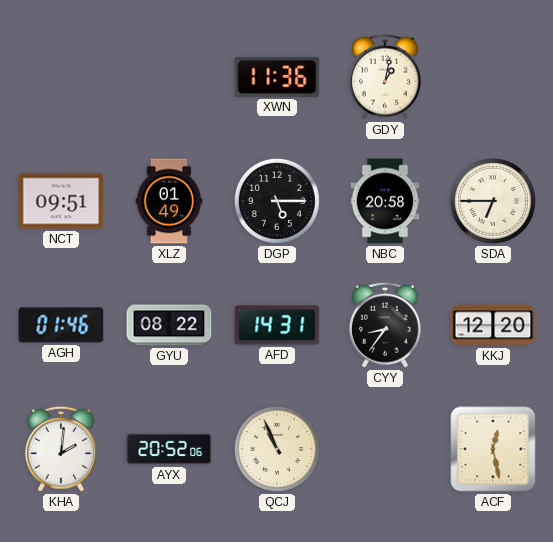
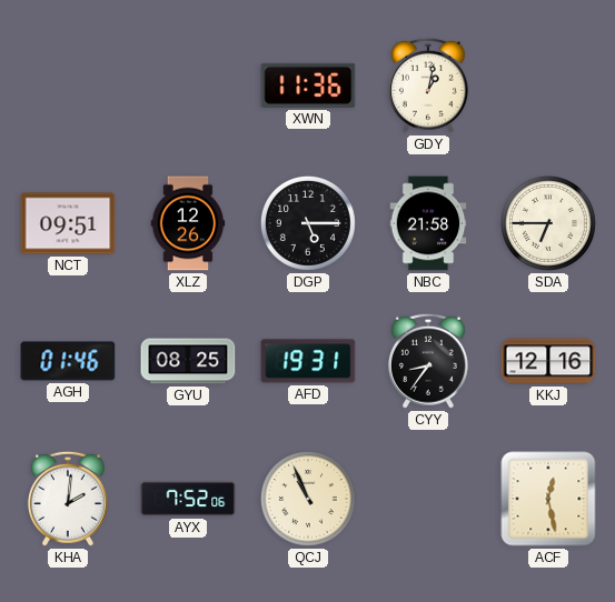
XLZ: 01:49 -> 12:26 (188, 223)
NBC: 20:58 -> 21:58 (428, 223)
GYU: 08:22 -> 08:25 (188, 361)
AFD: 14:31 -> 19:31 (308, 361)
KKJ: 12:20 -> 12:16 (548, 361)
AYX: 20:52 -> 7:52 (188, 499)
